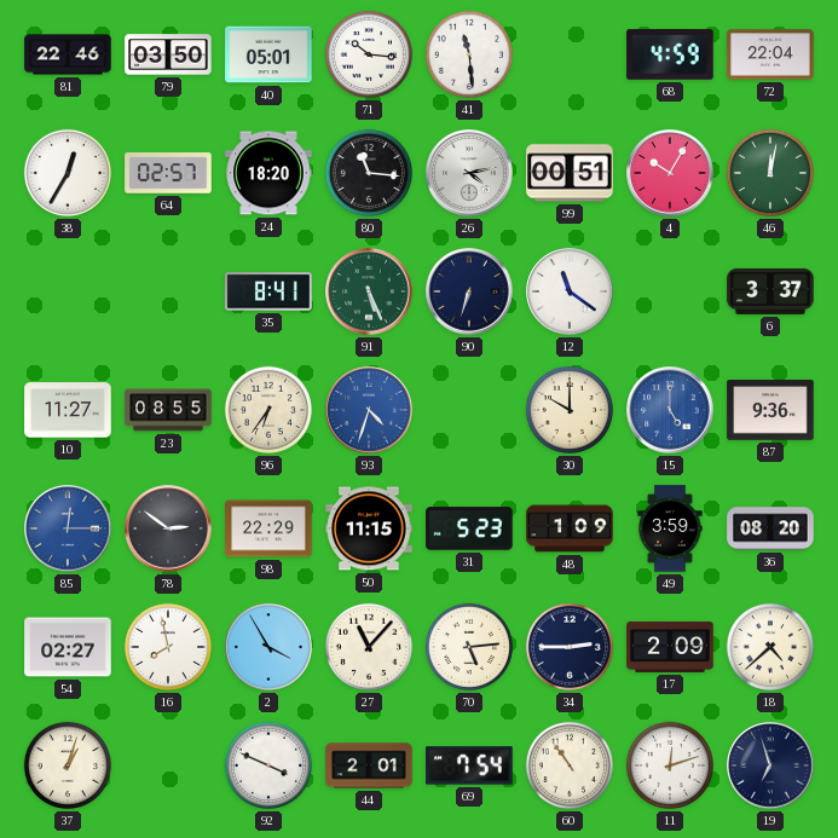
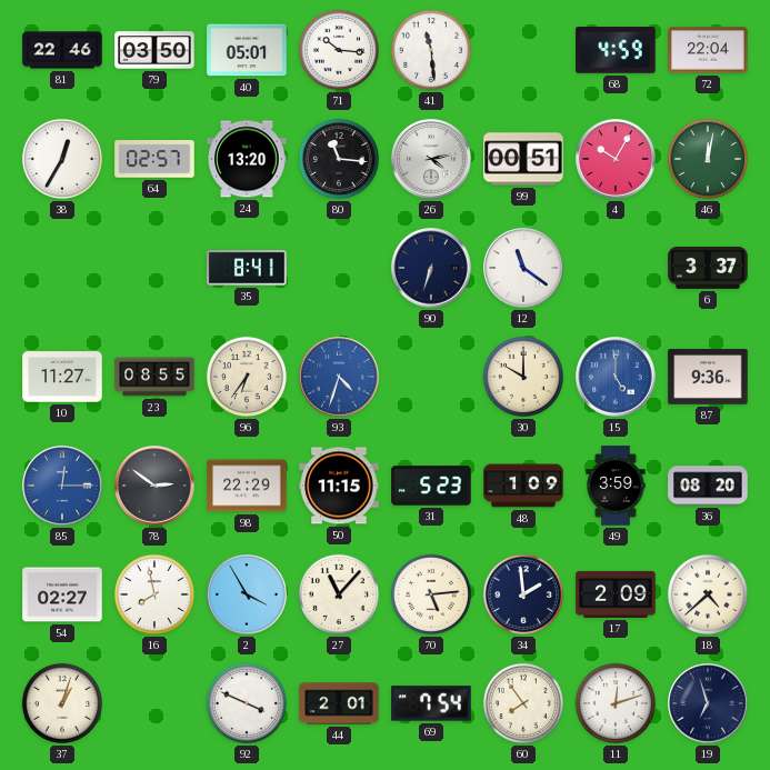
24: 18:20 -> 13:20 (247, 159)
91: 5:26 -> none (369, 291)
34: 2:45 -> 1:59 (523, 594)
60: 10:54 -> 7:54 (523, 703)
